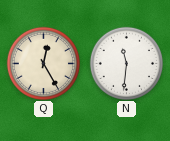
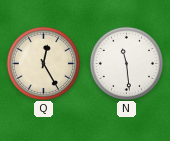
N: 11:31 -> 11:29 (126, 63)
